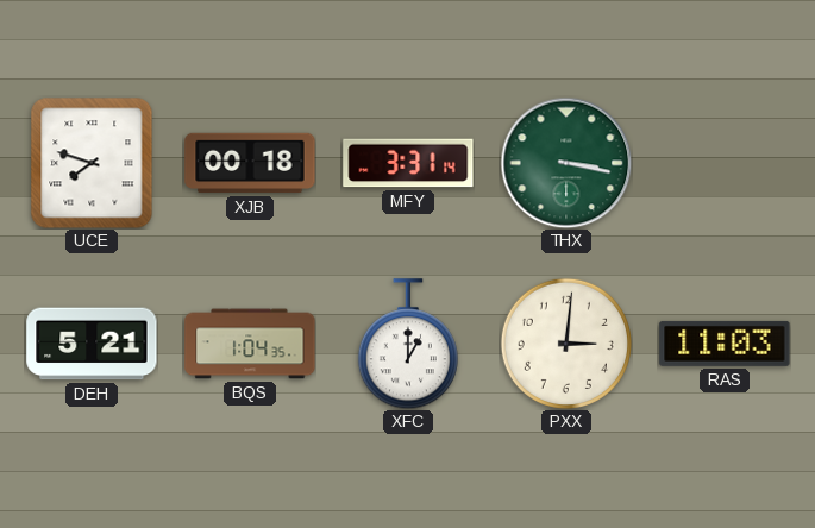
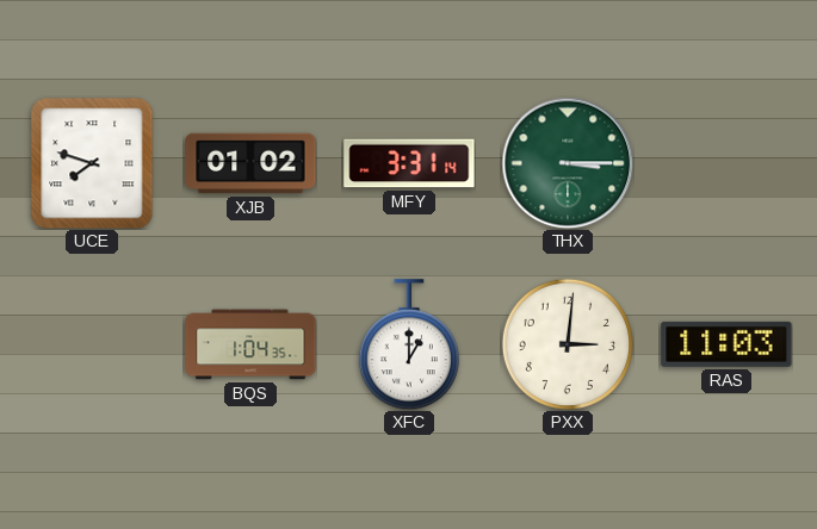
XJB: 00:18 -> 01:02 (250, 163)
THX: 3:17 -> 3:15 (568, 163)
DEH: 5:21 -> none (92, 344)
